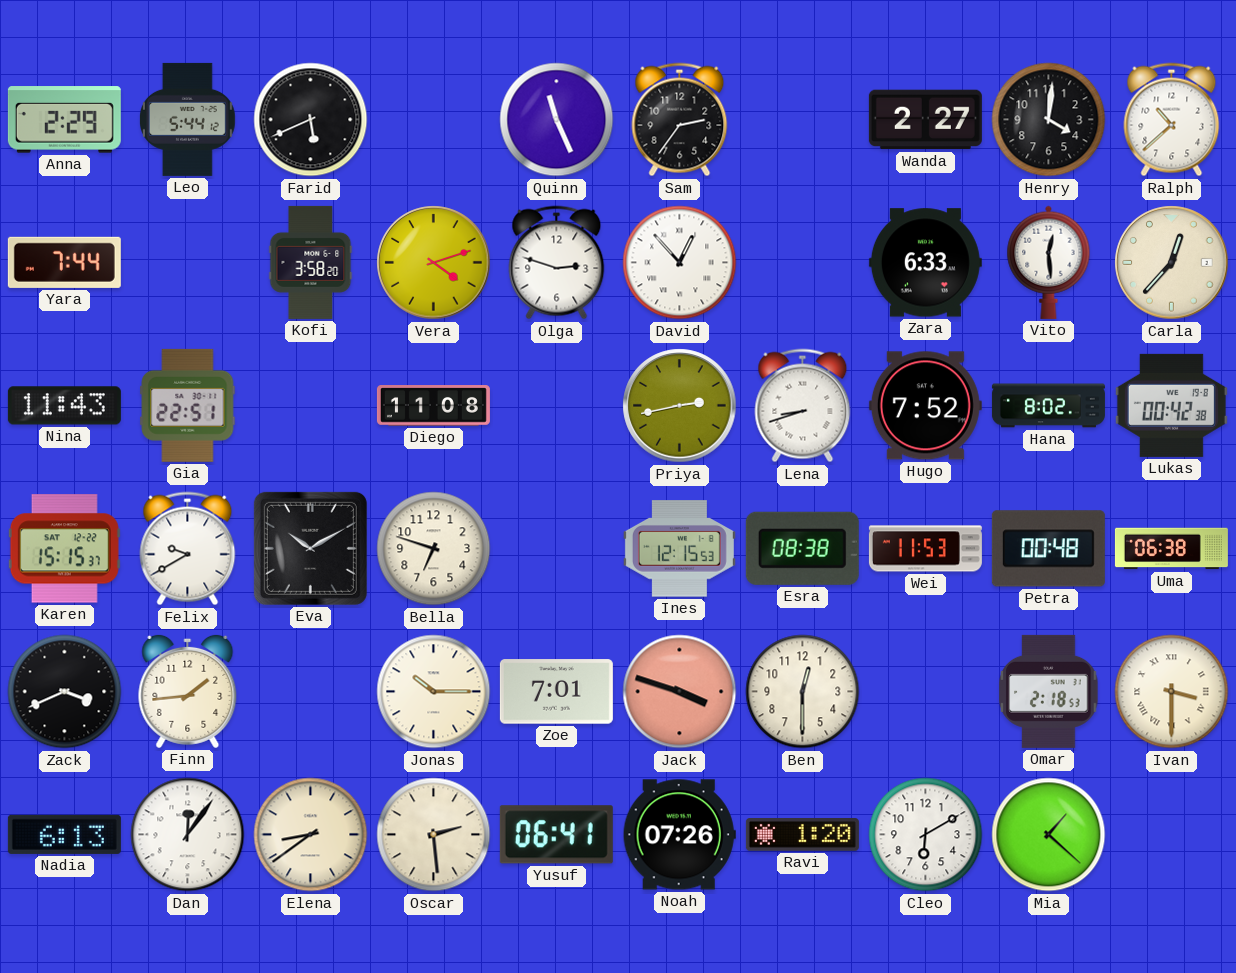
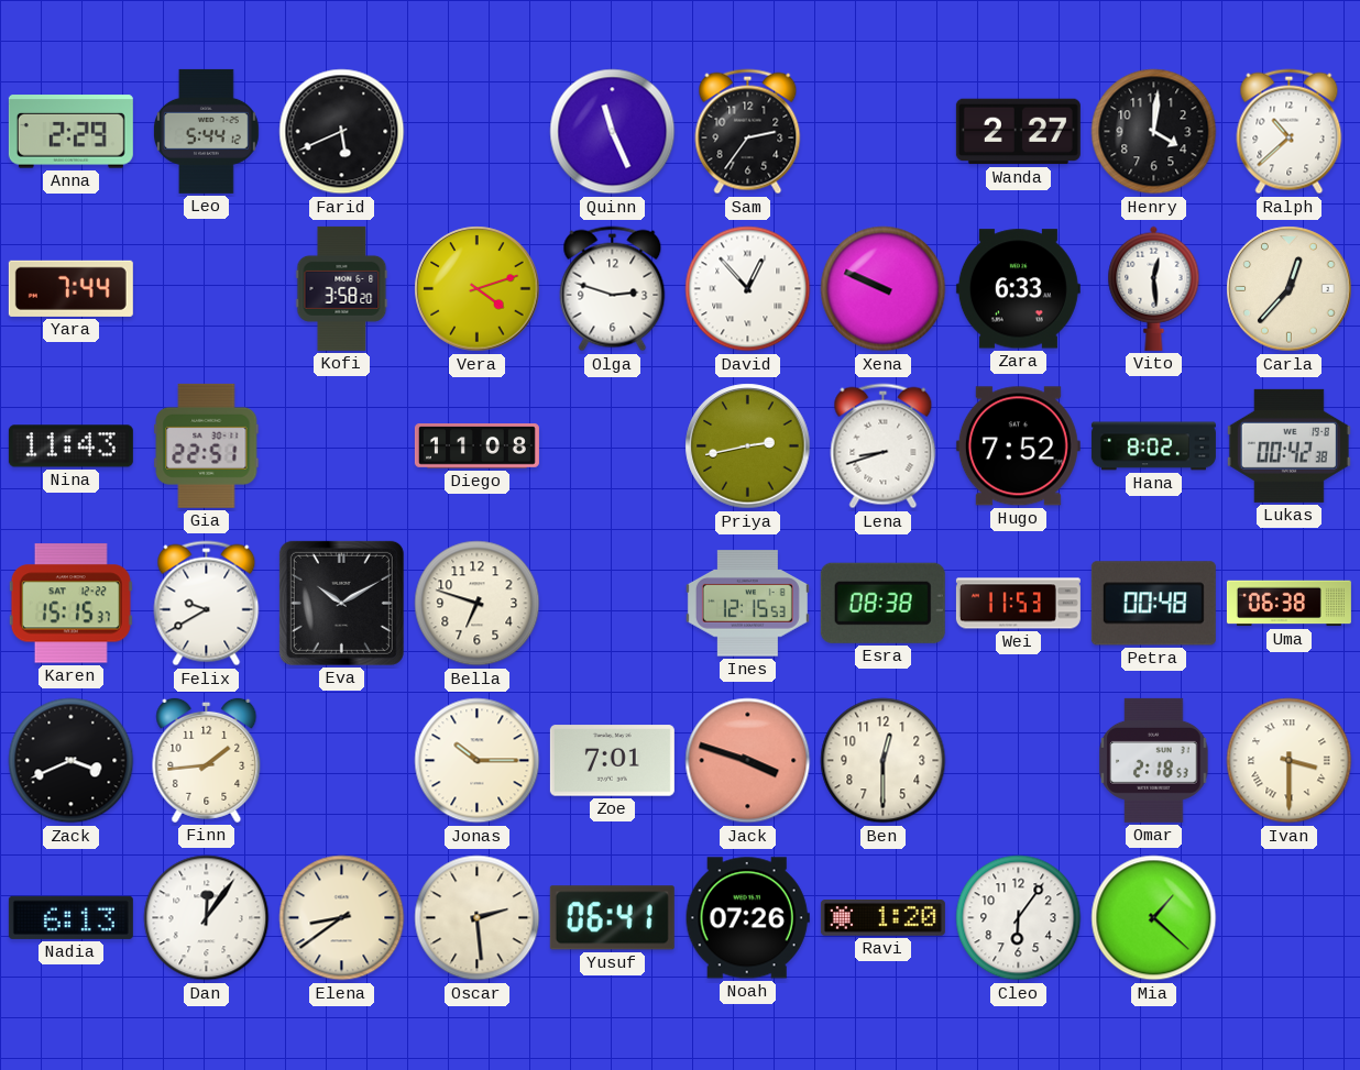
Xena: none -> 9:49 (884, 289)
Cleo: 6:10 -> 6:06 (1019, 918)
